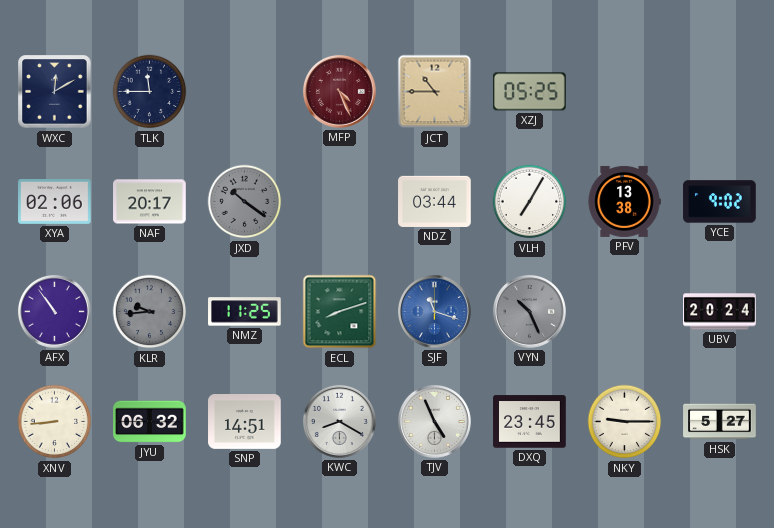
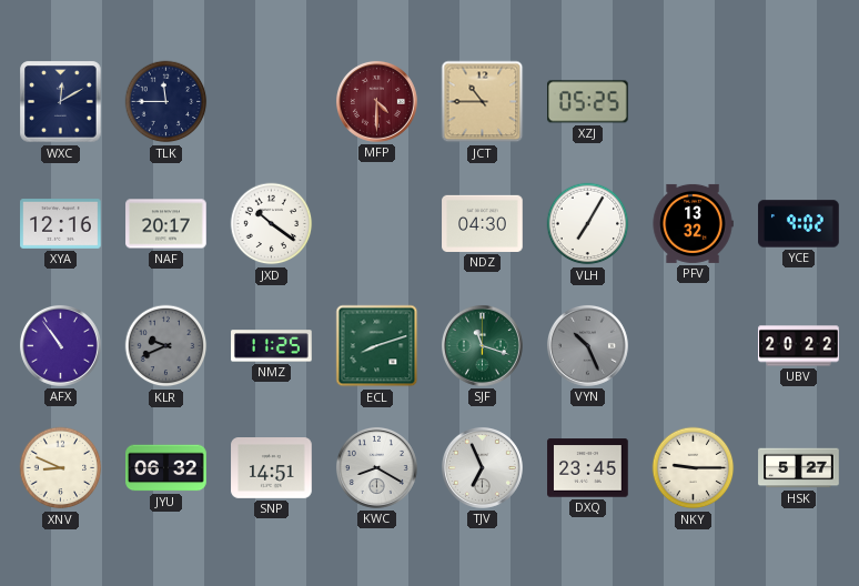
MFP: 4:26 -> 4:30 (376, 101)
XYA: 02:06 -> 12:16 (61, 224)
JXD dial: grey -> white (272, 224)
NDZ: 03:44 -> 04:30 (483, 223)
PFV: 13:38 -> 13:32 (693, 223)
KLR: 9:44 -> 9:41 (166, 346)
SJF dial: blue -> green (482, 345)
UBV: 20:24 -> 20:22 (799, 346)
XNV: 8:44 -> 8:49 (61, 468)
TJV: 4:56 -> 6:56 (482, 467)
